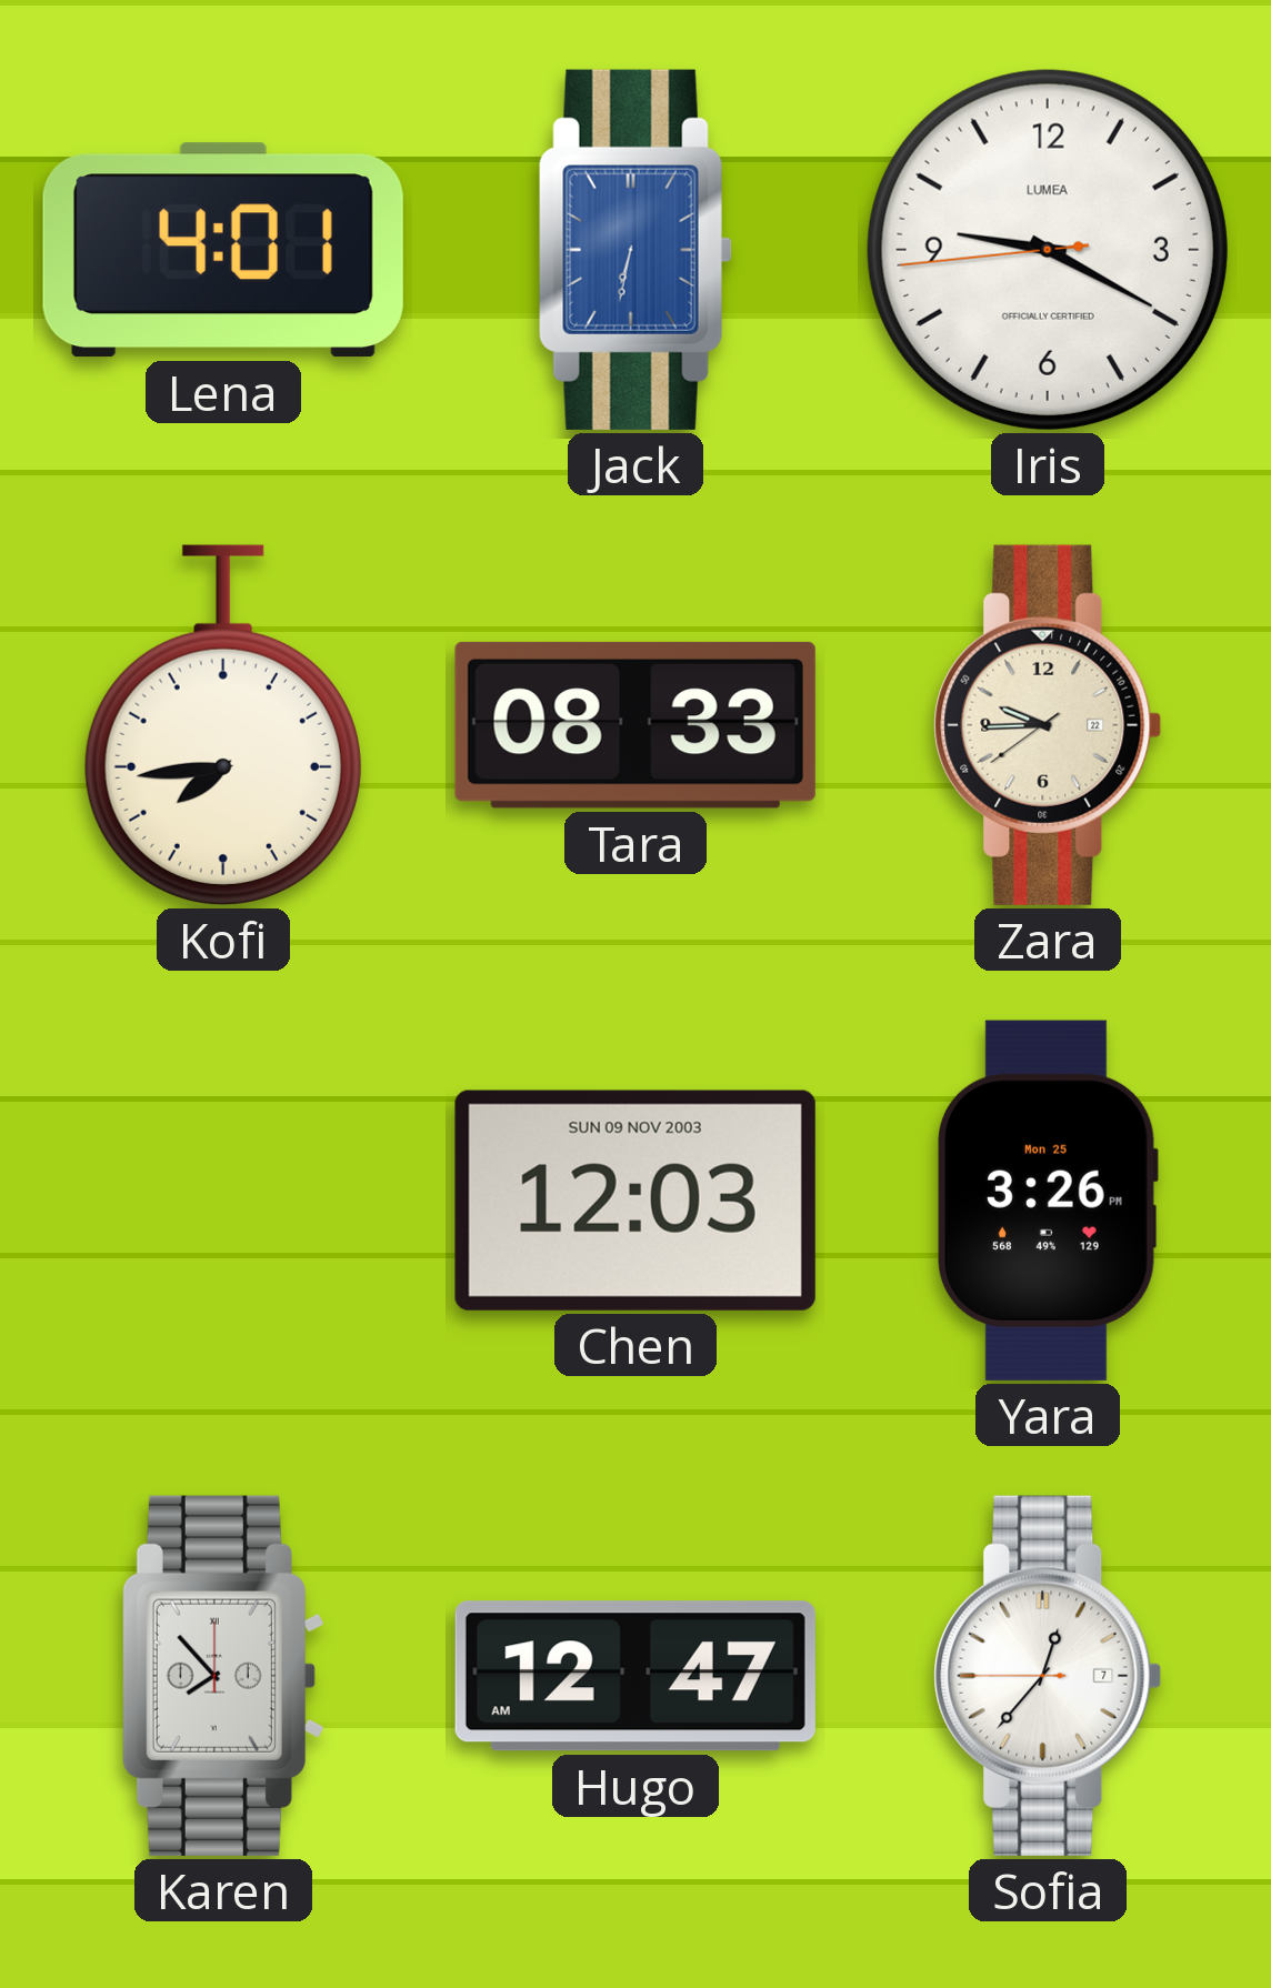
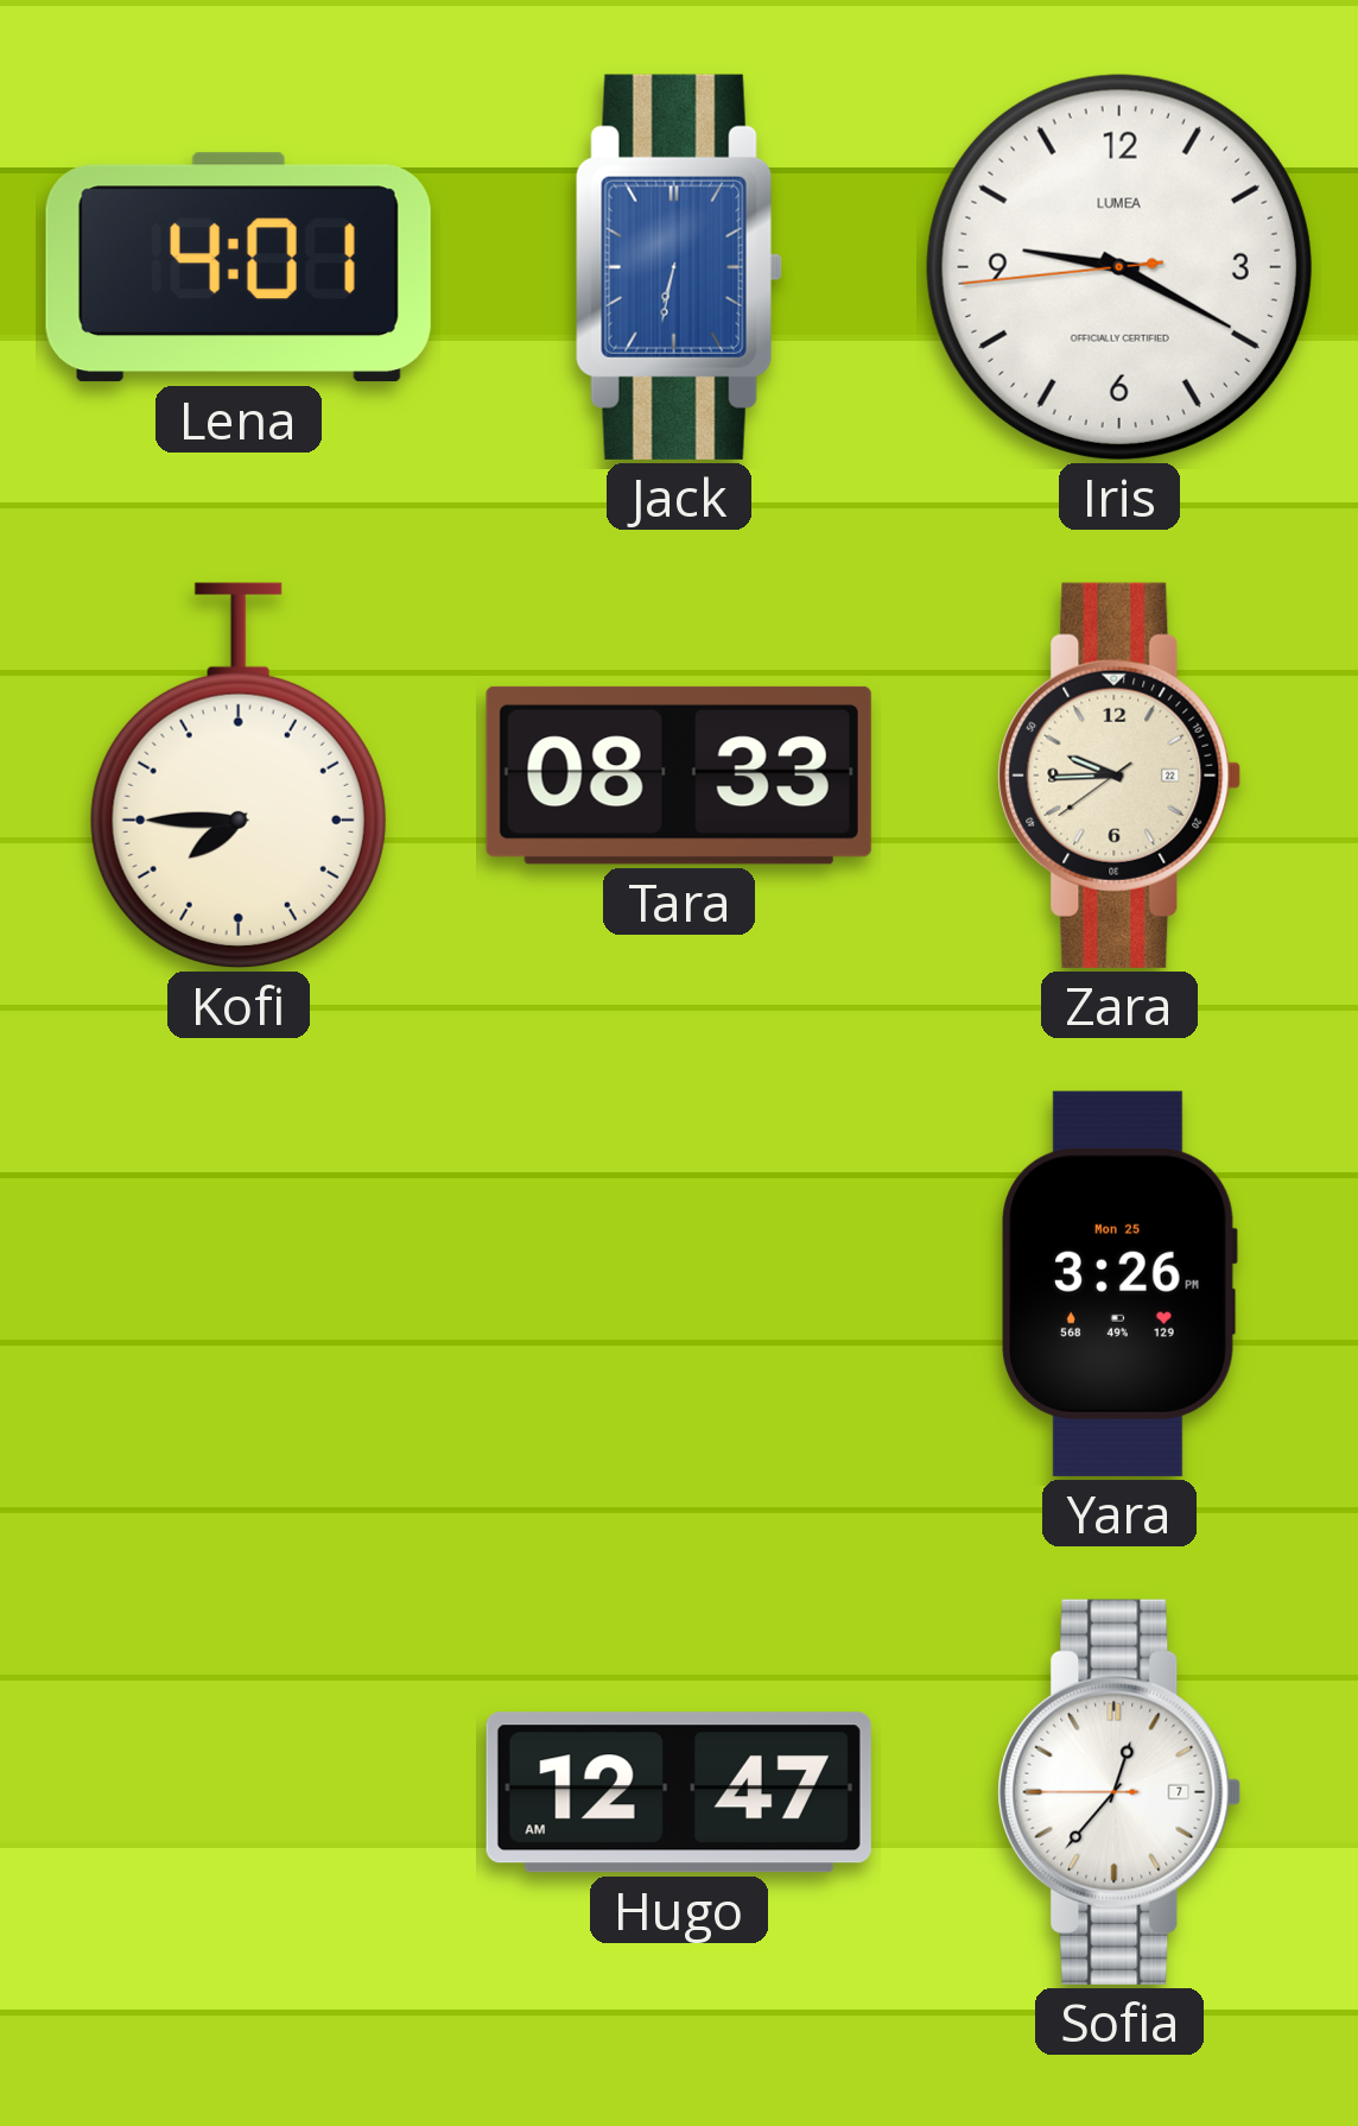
Kofi: 7:44 -> 7:45 (239, 776)
Chen: 12:03 -> none (635, 1201)
Karen: 7:53 -> none (223, 1676)
